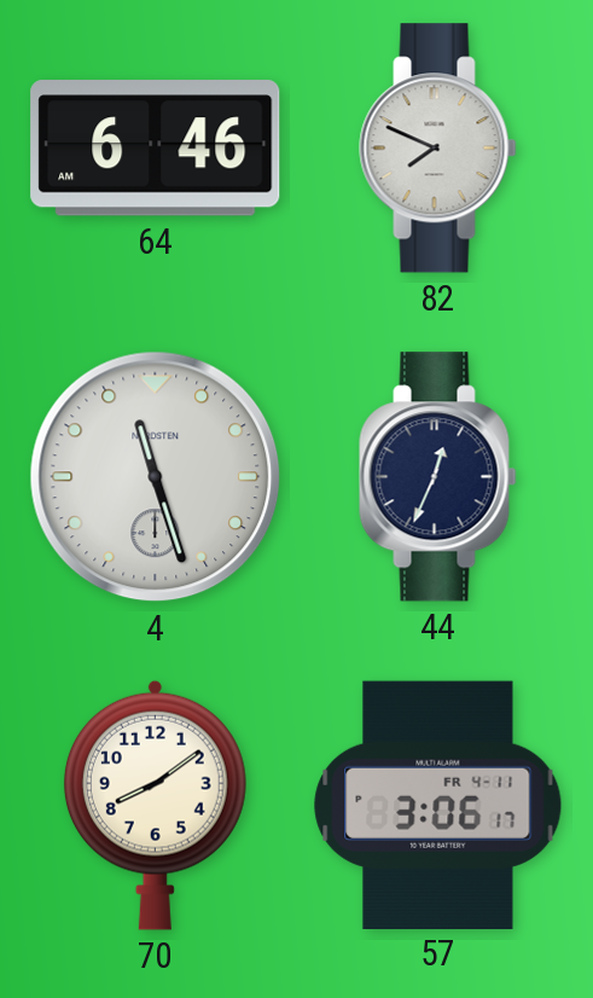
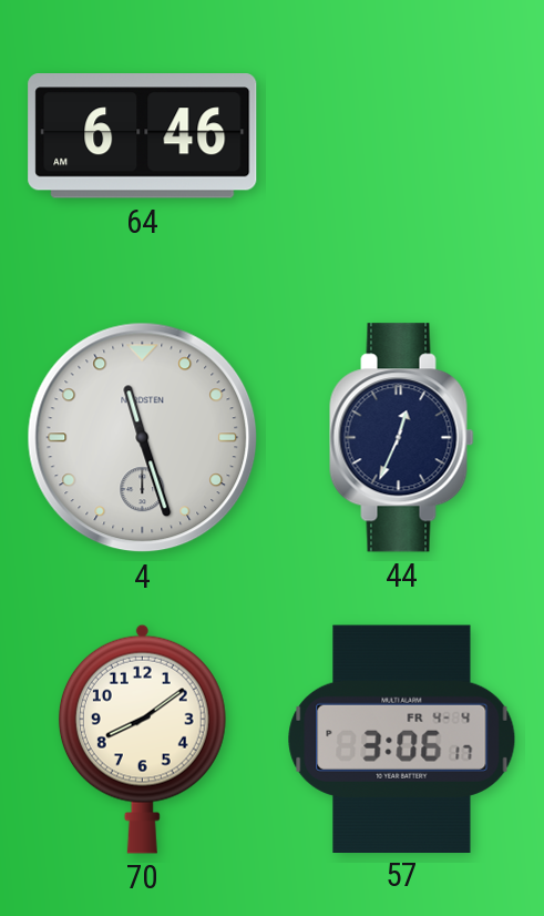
82: 7:49 -> none (438, 149)
57 date: FR 4-11 -> FR 4-4 (402, 739)
